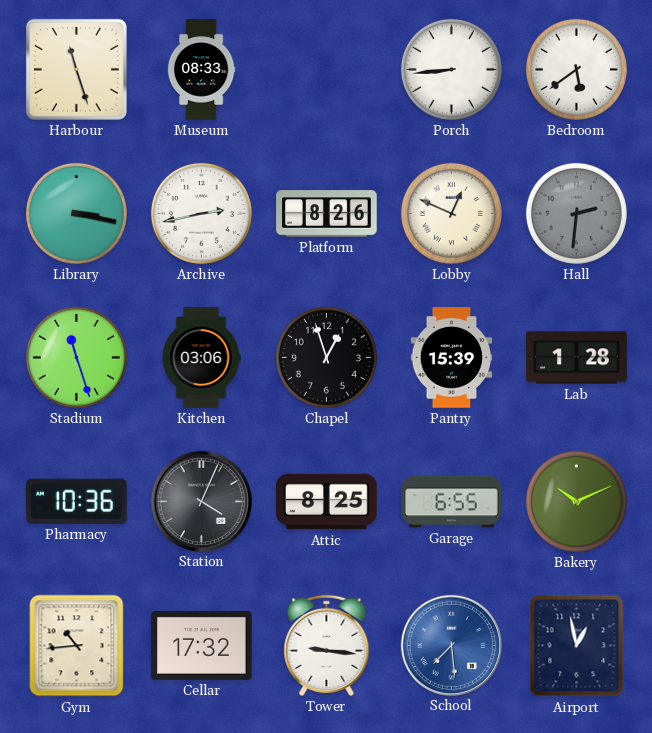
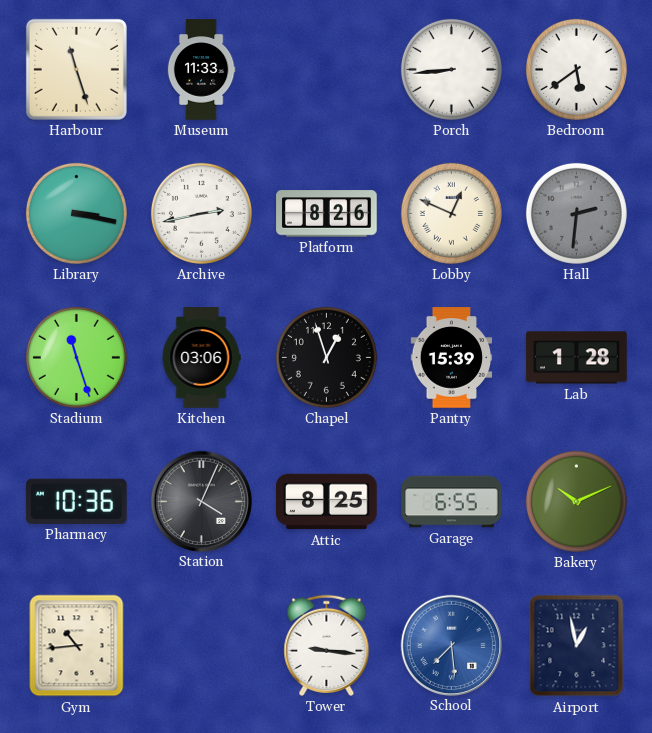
Museum: 08:33 -> 11:33 (201, 70)
Cellar: 17:32 -> none (202, 645)
